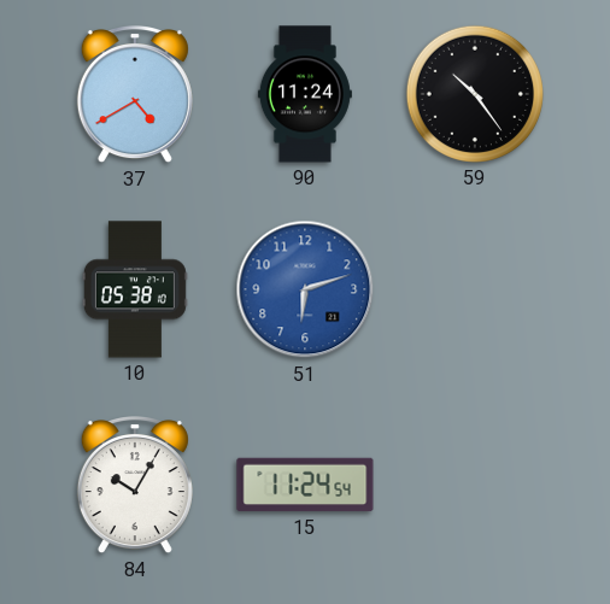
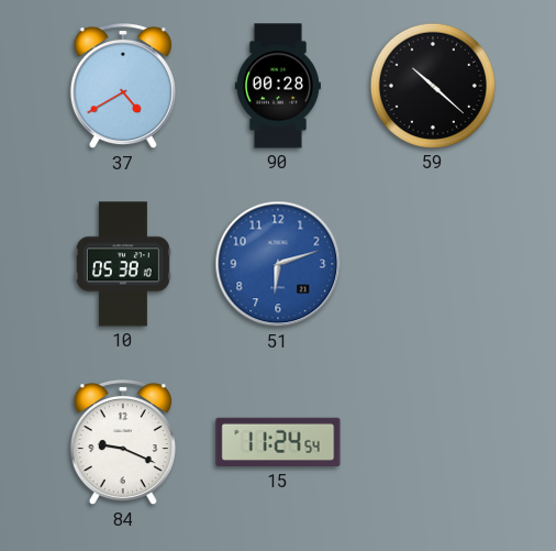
90: 11:24 -> 00:28 (278, 86)
59: 10:24 -> 10:22 (433, 86)
84: 10:05 -> 9:19 (123, 443)
